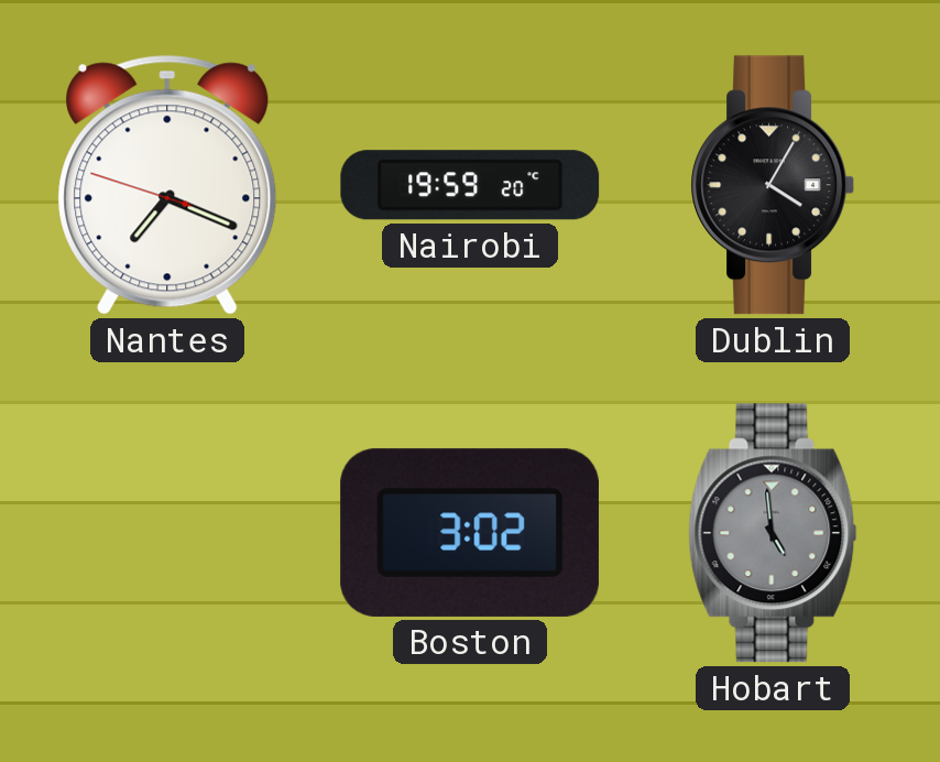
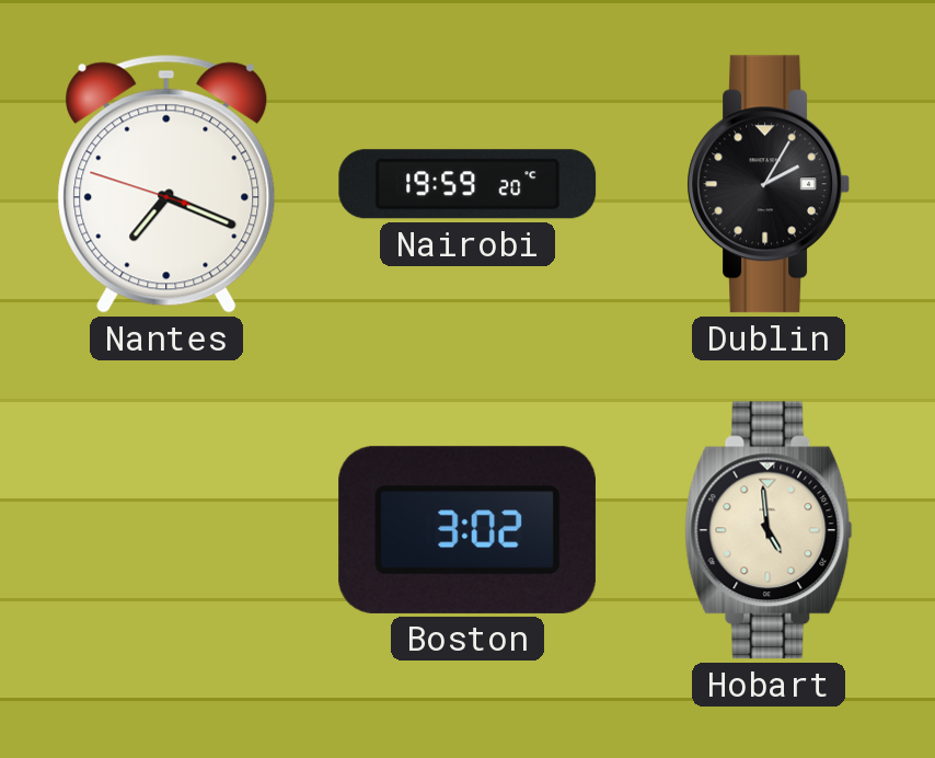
Dublin: 4:05 -> 2:05 (767, 184)
Hobart dial: grey -> cream (769, 530)
